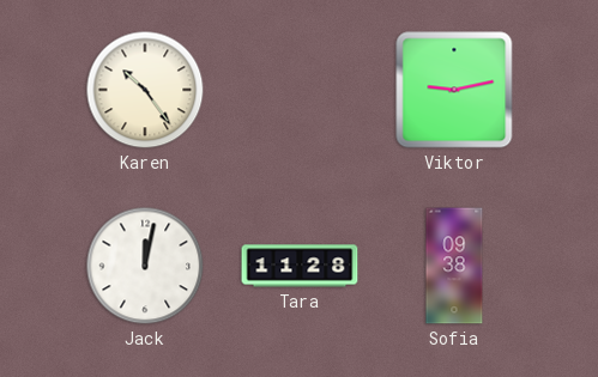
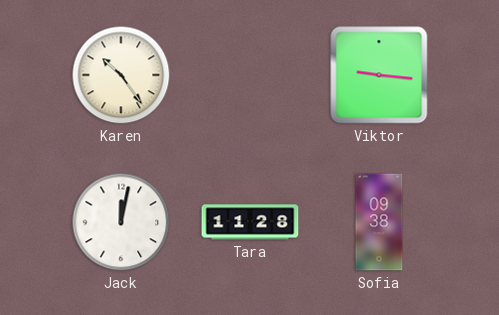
Viktor: 9:13 -> 9:16 (379, 75)
